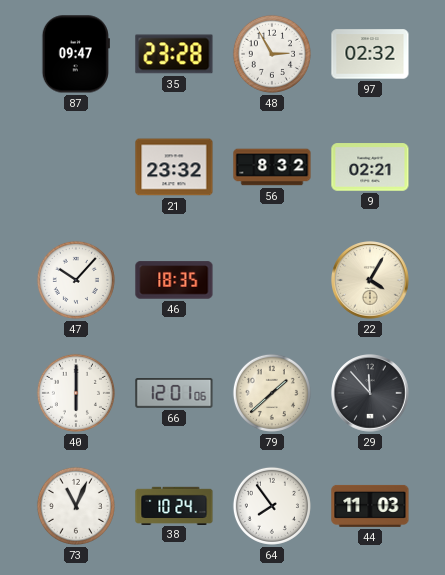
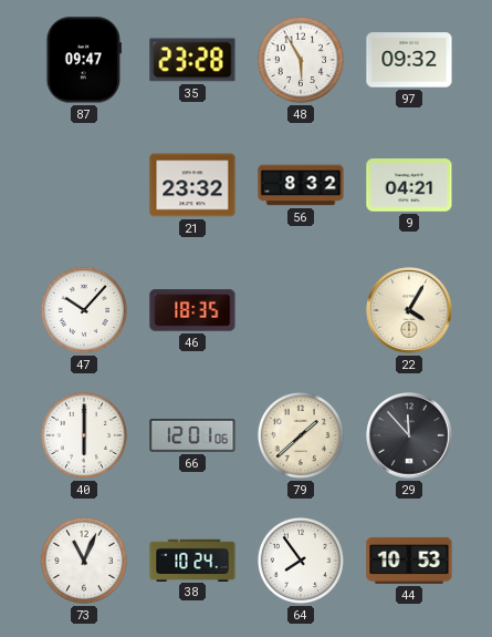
48: 2:55 -> 5:55 (301, 60)
97: 02:32 -> 09:32 (409, 60)
9: 02:21 -> 04:21 (409, 185)
44: 11:03 -> 10:53 (409, 561)
